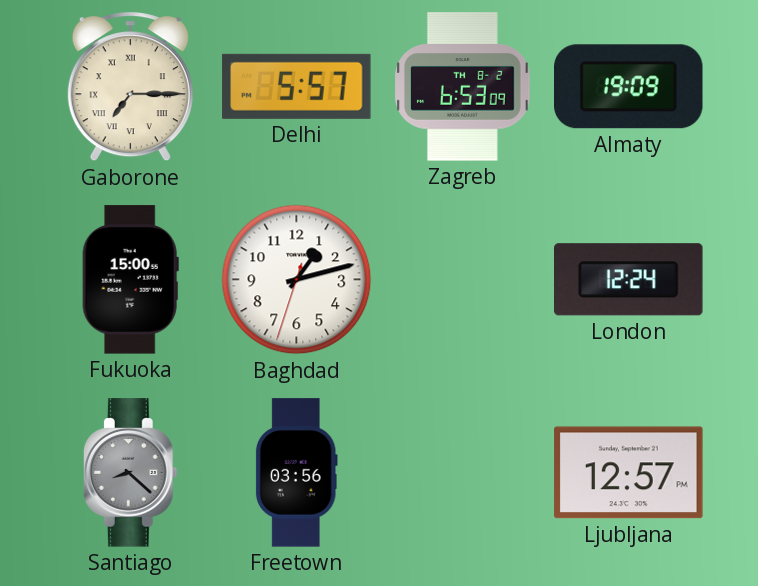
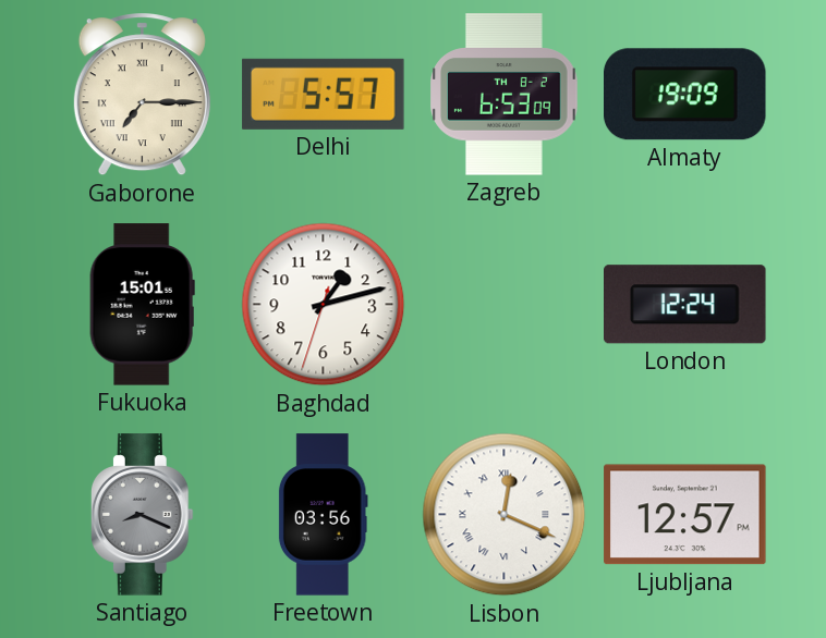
Fukuoka: 15:00 -> 15:01 (142, 305)
Santiago: 8:22 -> 8:19 (142, 515)
Lisbon: none -> 12:19 (505, 515)
